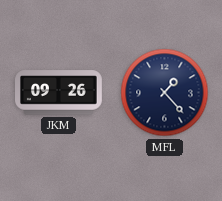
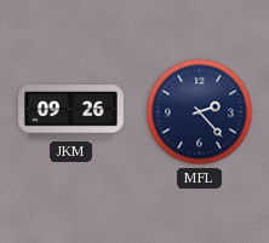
MFL: 1:23 -> 2:23 (200, 112)
